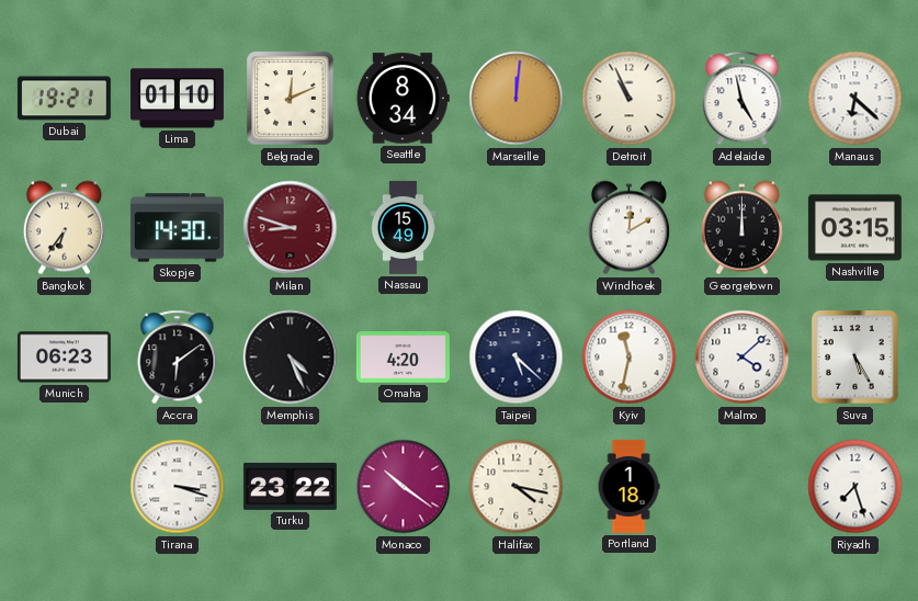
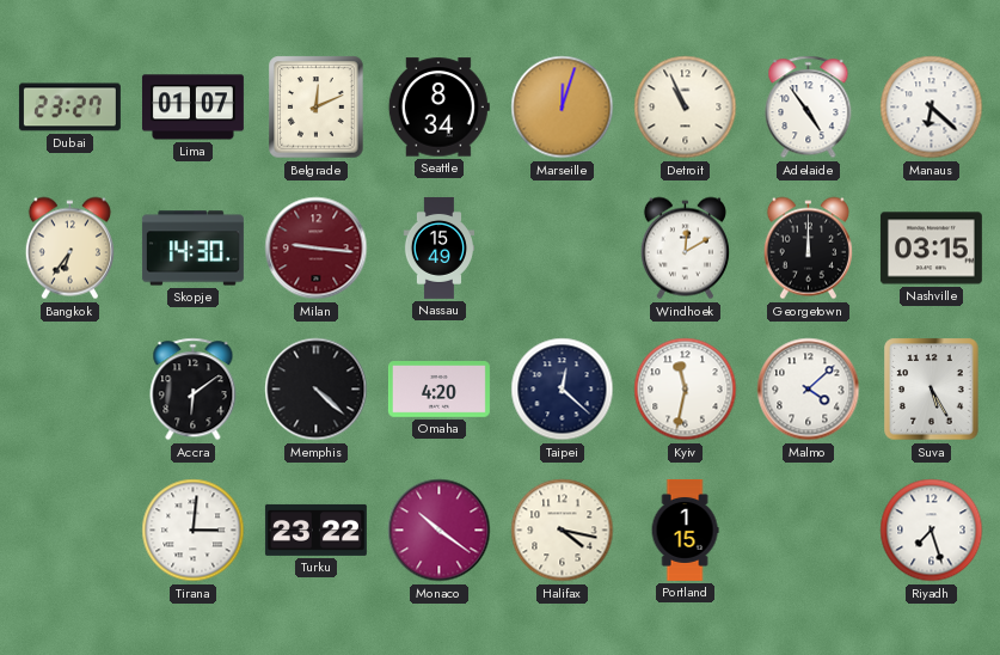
Dubai: 19:21 -> 23:27 (69, 108)
Lima: 01:10 -> 01:07 (192, 108)
Marseille: 12:01 -> 12:03 (563, 108)
Adelaide: 4:58 -> 4:54 (809, 108)
Milan: 8:48 -> 9:16 (317, 249)
Munich: 06:23 -> none (64, 358)
Memphis: 4:26 -> 4:22 (317, 390)
Taipei: 5:22 -> 12:22 (563, 390)
Tirana: 3:18 -> 3:01 (194, 531)
Portland: 1:18 -> 1:15 (685, 529)
